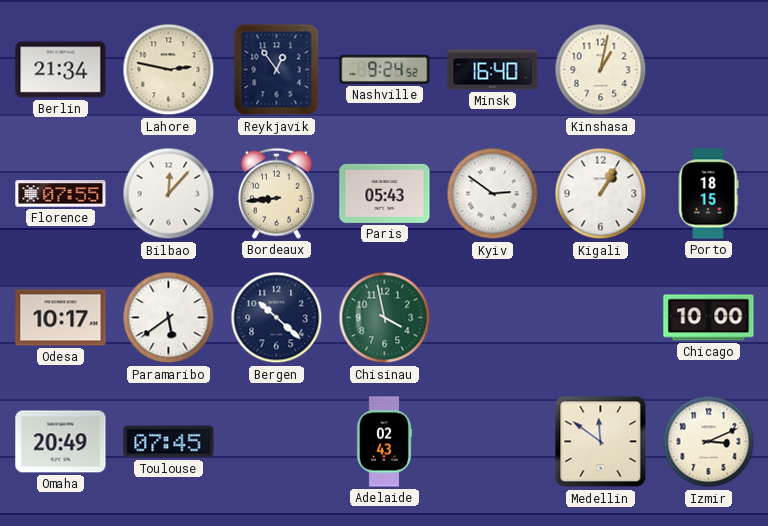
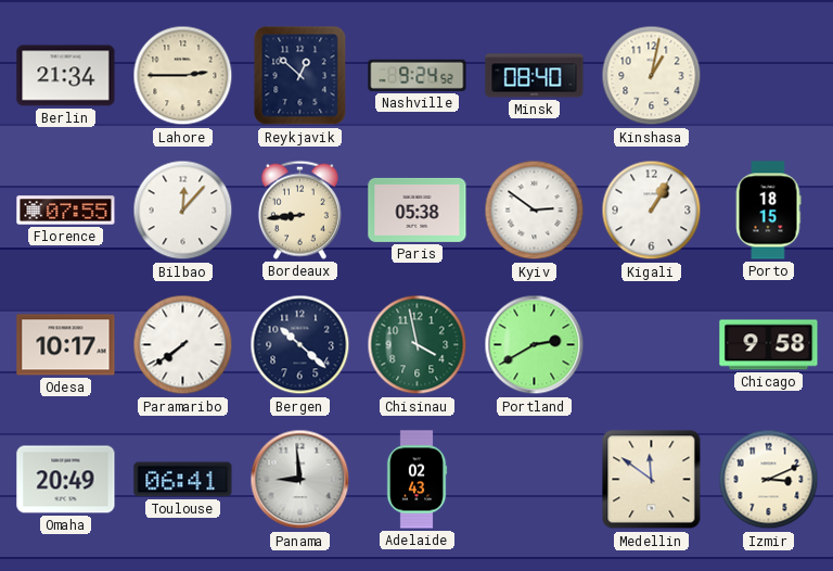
Lahore: 2:47 -> 2:45 (183, 76)
Reykjavik: 12:54 -> 12:52 (300, 76)
Minsk: 16:40 -> 08:40 (535, 76)
Paris: 05:43 -> 05:38 (418, 210)
Paramaribo: 5:39 -> 7:39 (183, 345)
Portland: none -> 2:40 (535, 345)
Chicago: 10:00 -> 9:58 (769, 345)
Toulouse: 07:45 -> 06:41 (183, 480)
Panama: none -> 8:59 (300, 480)
